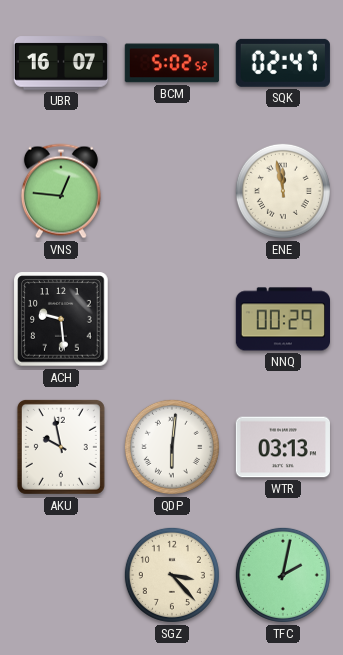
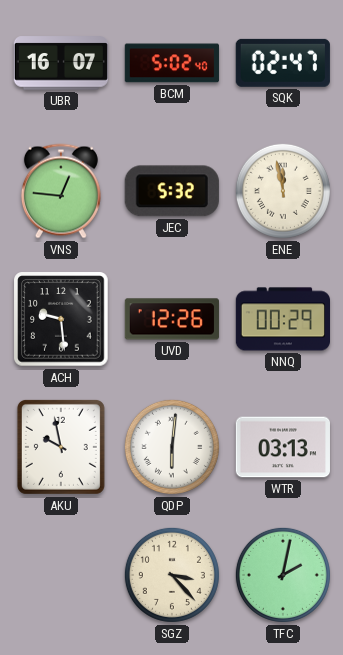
BCM: 5:02:52 -> 5:02:40 (172, 63)
JEC: none -> 5:32 (172, 191)
UVD: none -> 12:26 (172, 319)
